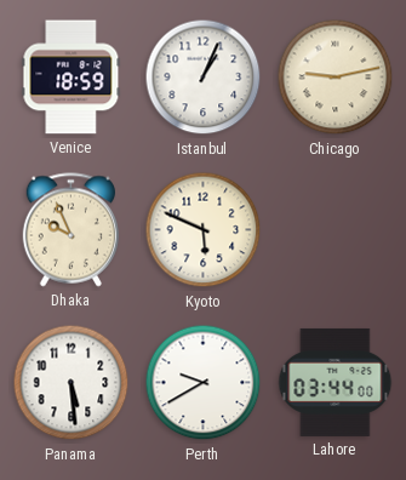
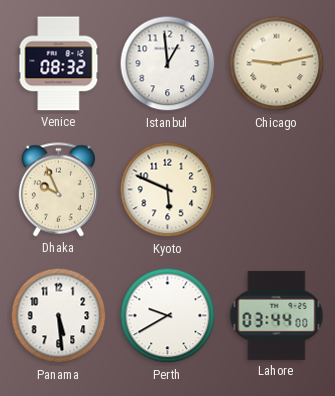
Venice: 18:59 -> 08:32 (59, 64)
Istanbul: 1:04 -> 12:59 (168, 64)
